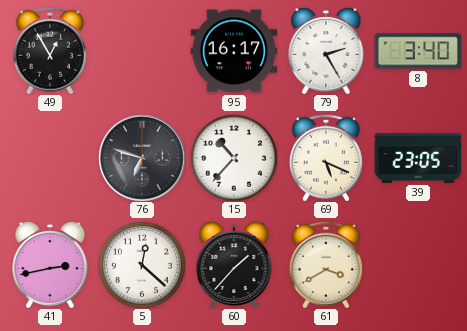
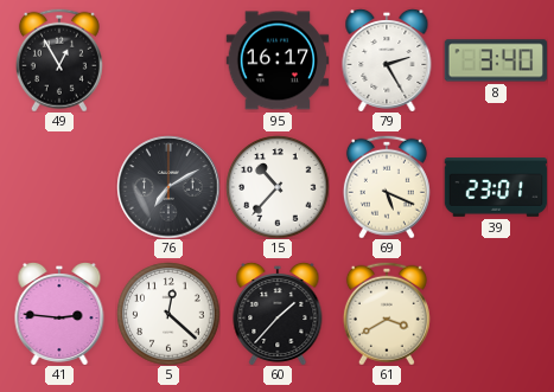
76: 6:48 -> 7:10 (168, 187)
39: 23:05 -> 23:01 (496, 188)
41: 2:43 -> 2:46 (59, 314)
